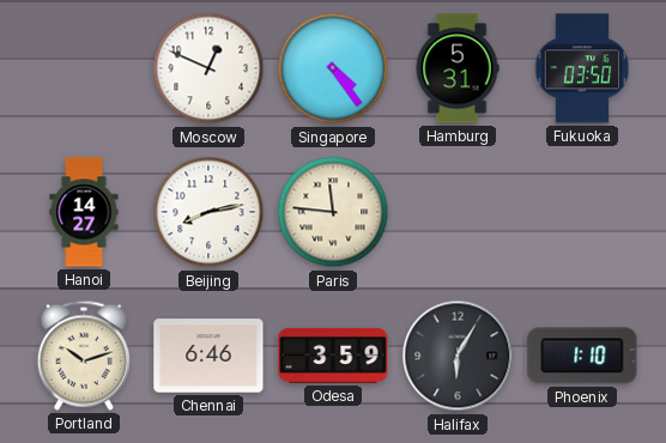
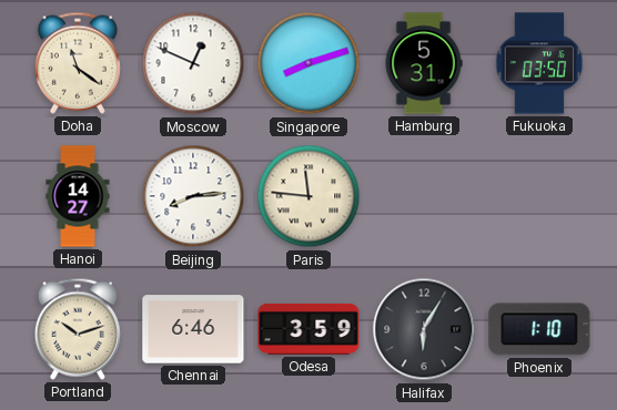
Doha: none -> 11:21 (78, 63)
Singapore: 4:24 -> 8:12 (308, 63)
Beijing: 8:13 -> 8:14 (193, 196)
